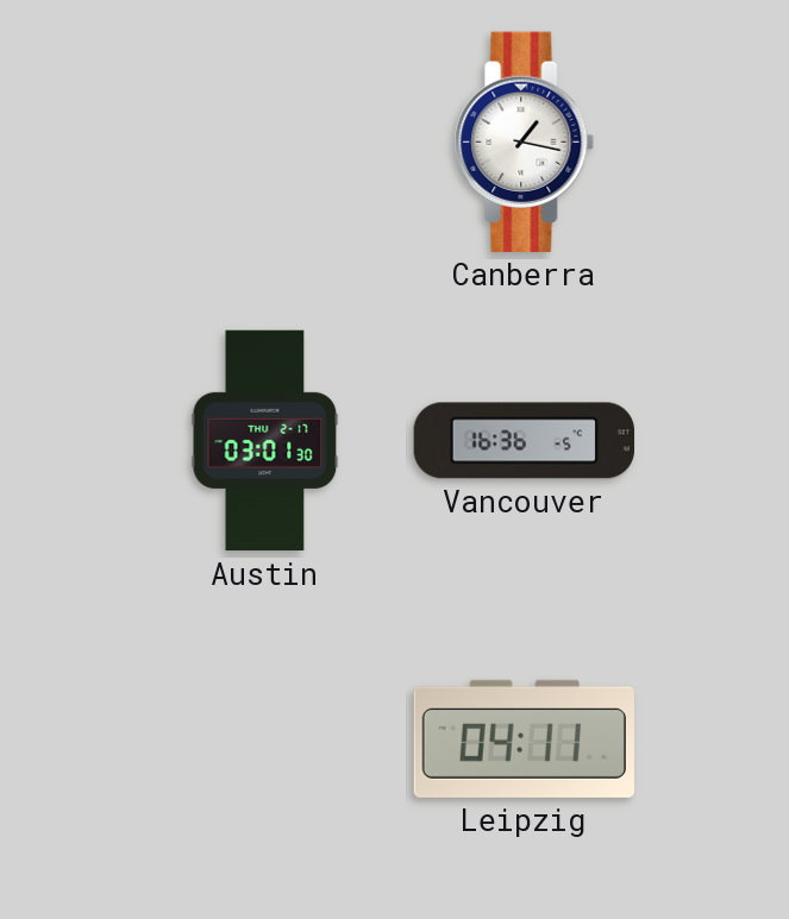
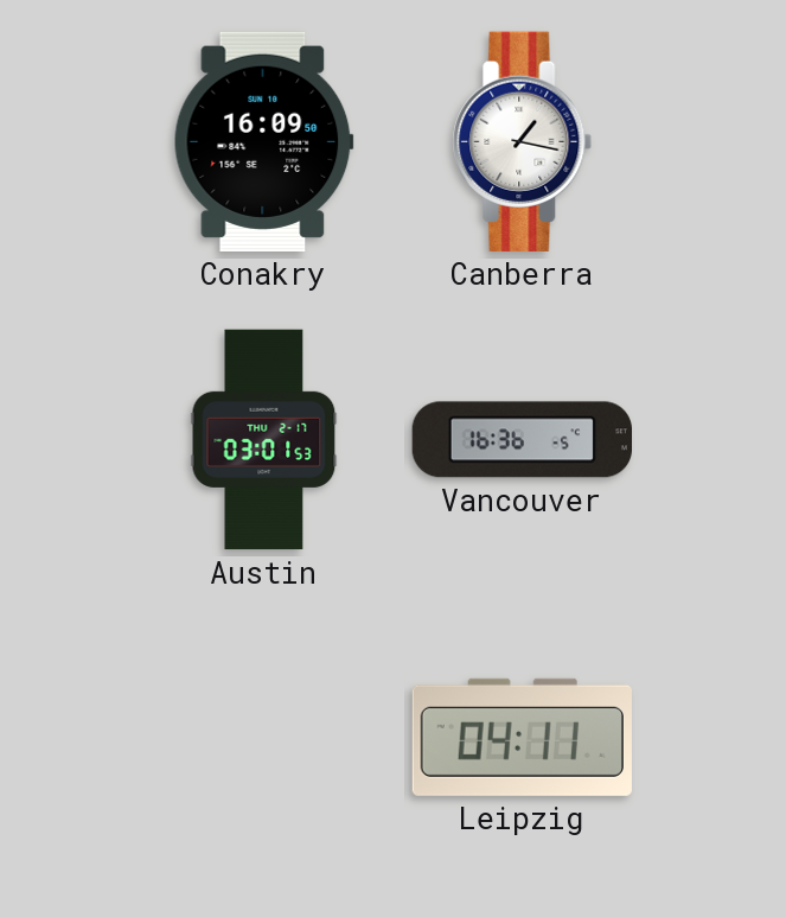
Conakry: none -> 16:09 (263, 141)
Austin: 03:01:30 -> 03:01:53 (264, 440)
